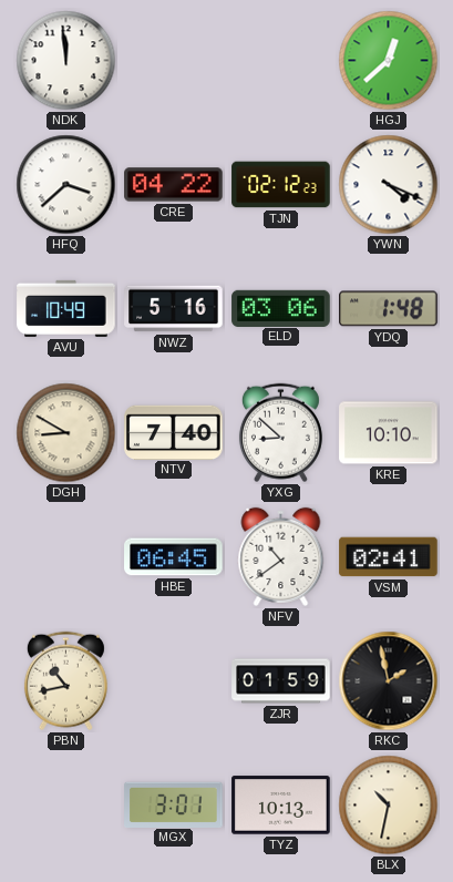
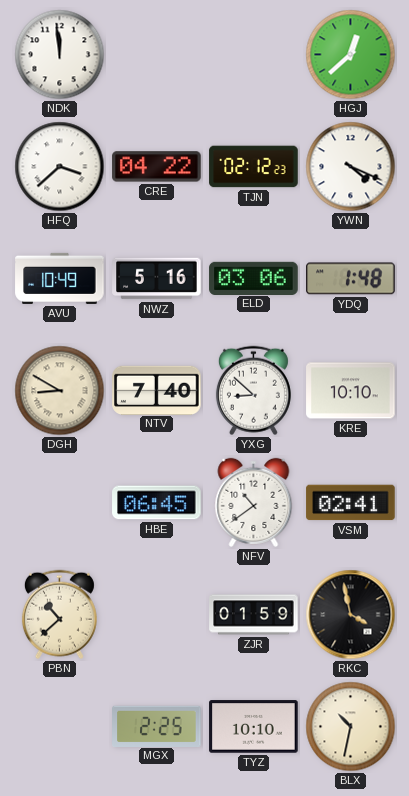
PBN: 10:43 -> 10:38 (59, 615)
RKC: 1:58 -> 3:58 (351, 615)
MGX: 3:01 -> 2:25 (157, 726)
TYZ: 10:13 -> 10:10 (254, 727)
